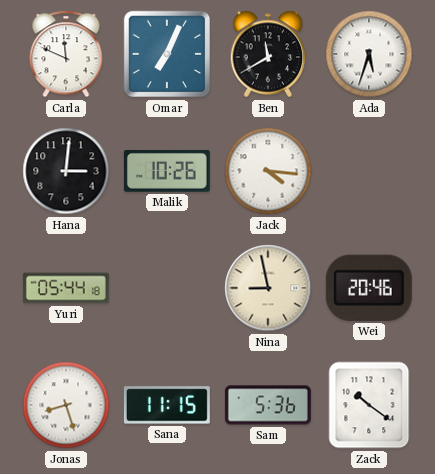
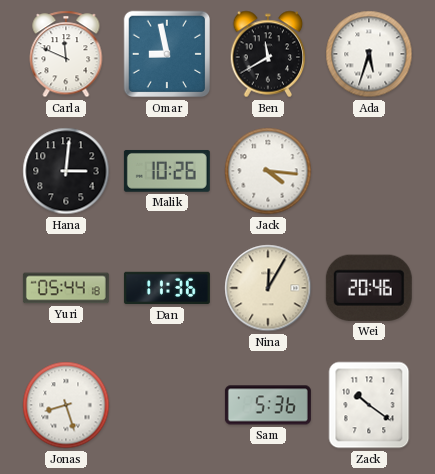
Omar: 7:04 -> 8:58 (167, 54)
Dan: none -> 11:36 (167, 288)
Nina: 8:58 -> 12:05 (268, 288)
Sana: 11:15 -> none (167, 405)
